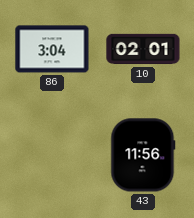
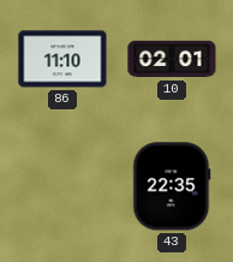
86: 3:04 -> 11:10 (62, 59)
43: 11:56 -> 22:35 (172, 186)
